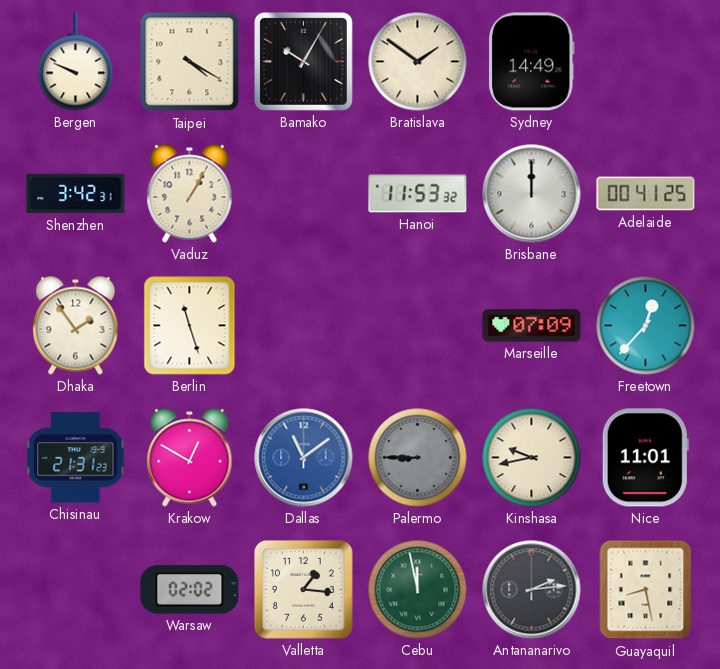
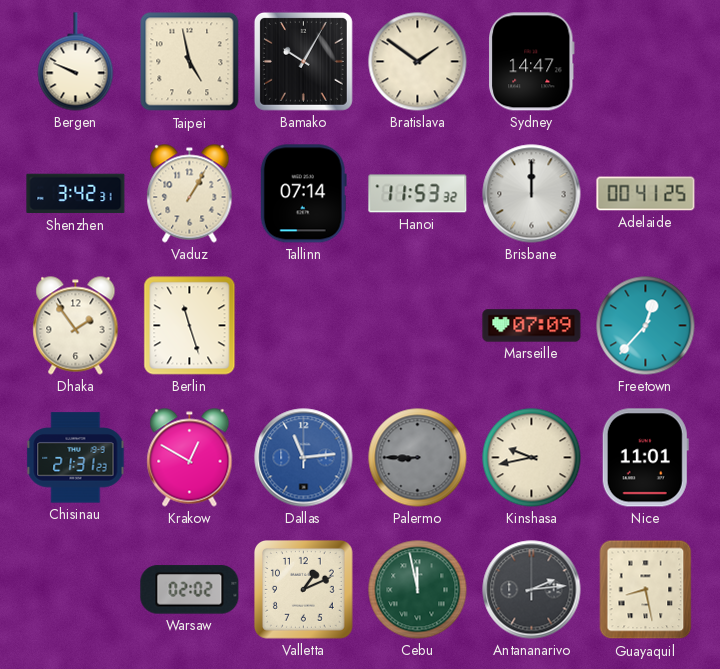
Taipei: 4:20 -> 4:58 (190, 62)
Sydney: 14:49 -> 14:47 (531, 62)
Tallinn: none -> 07:14 (303, 194)
Dallas: 11:09 -> 11:14 (304, 458)
Valletta: 1:16 -> 1:11 (304, 590)
